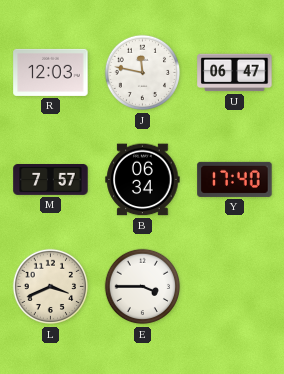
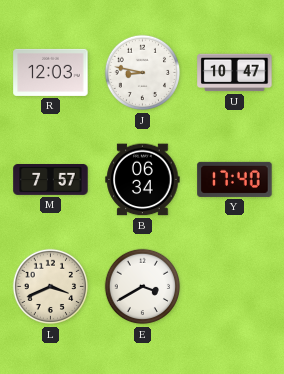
J: 11:47 -> 8:47 (143, 73)
U: 06:47 -> 10:47 (235, 73)
E: 3:45 -> 3:40 (143, 287)
